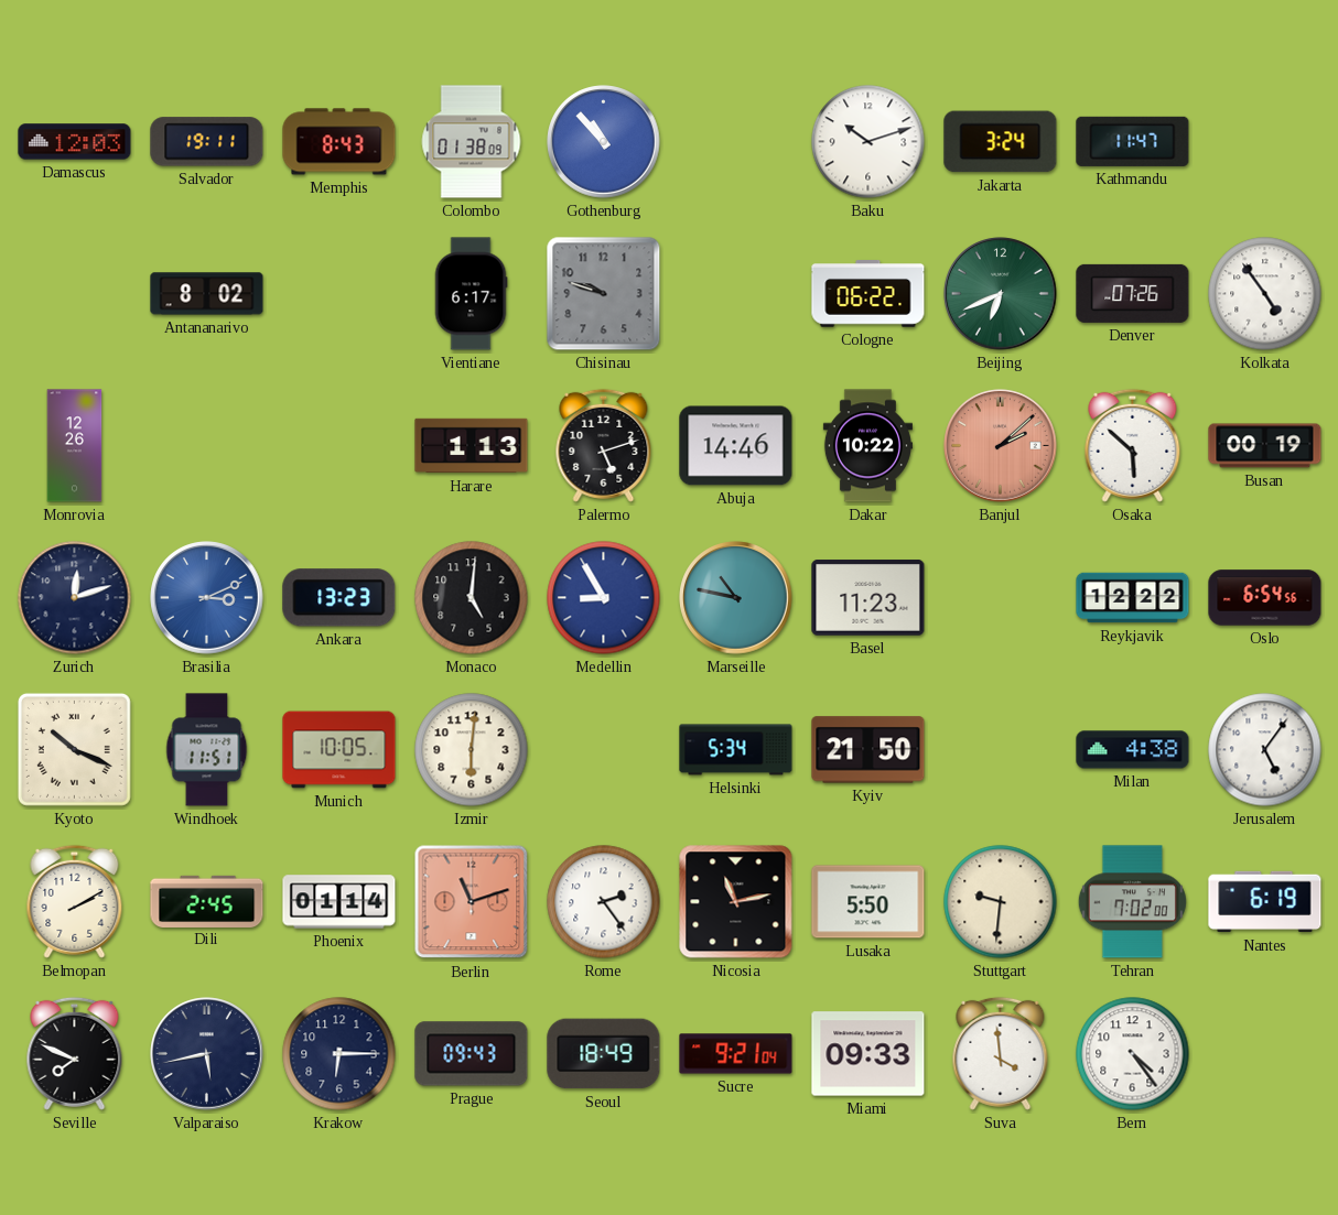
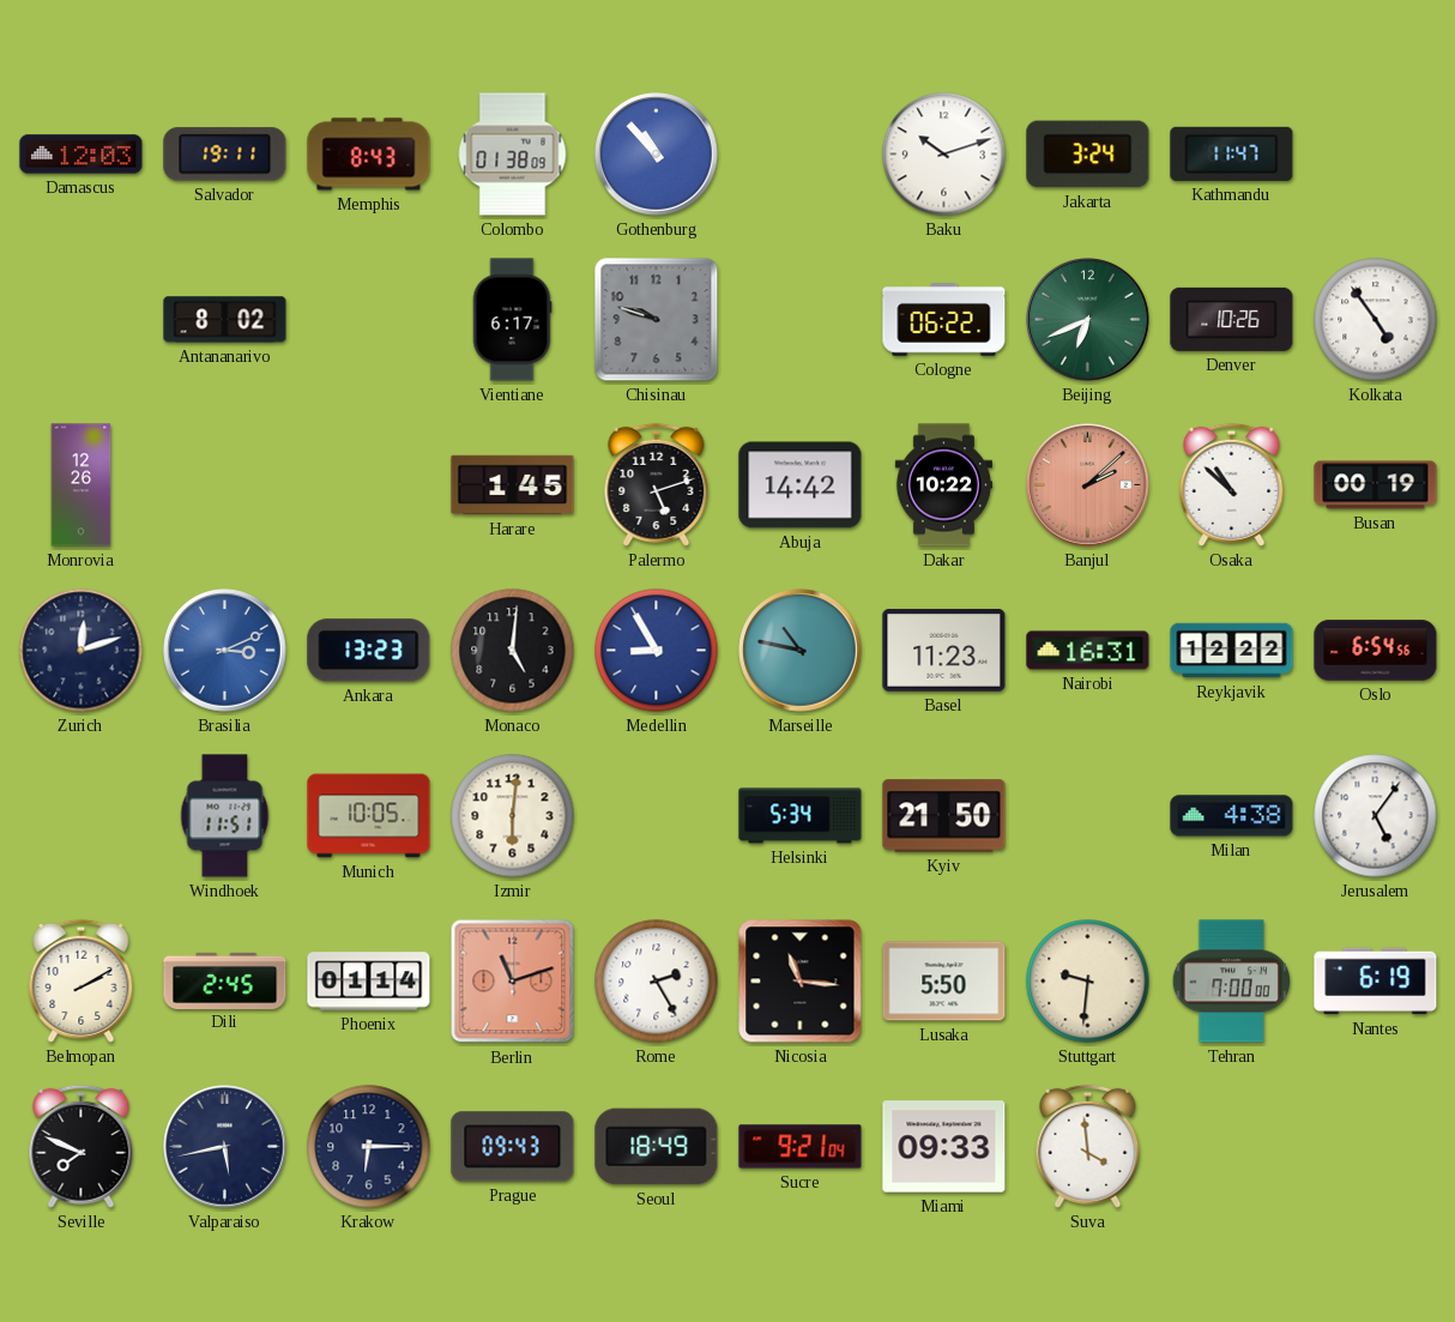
Denver: 07:26 -> 10:26 (1232, 319)
Harare: 1:13 -> 1:45 (513, 485)
Abuja: 14:46 -> 14:42 (801, 485)
Osaka: 5:52 -> 10:52 (1232, 484)
Nairobi: none -> 16:31 (1088, 651)
Kyoto: 10:19 -> none (74, 749)
Rome: 2:24 -> 2:25 (657, 982)
Nicosia: 11:13 -> 11:16 (801, 982)
Tehran: 7:02 -> 7:00 (1231, 982)
Bern: 4:24 -> none (1133, 1054)
